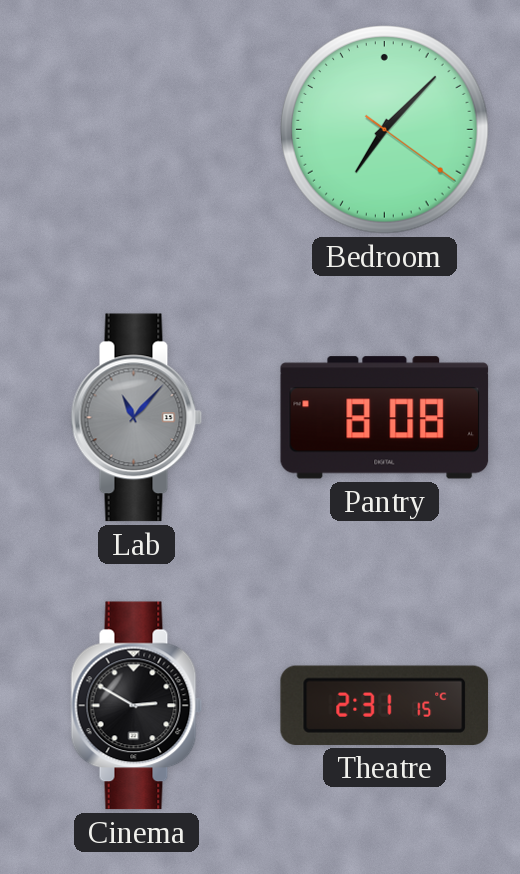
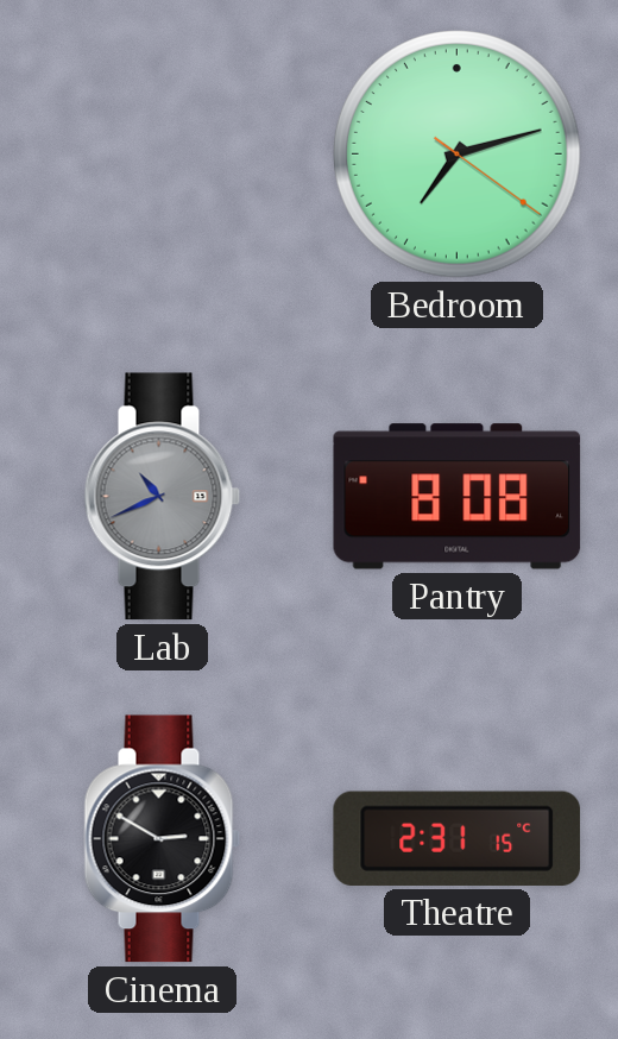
Bedroom: 7:07 -> 7:12 (458, 155)
Lab: 11:07 -> 10:41 (163, 497)
